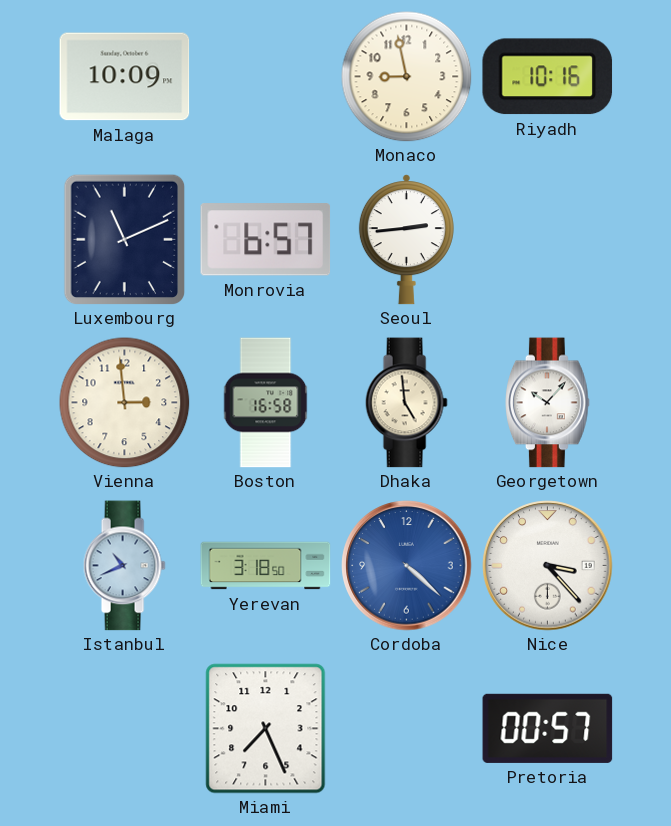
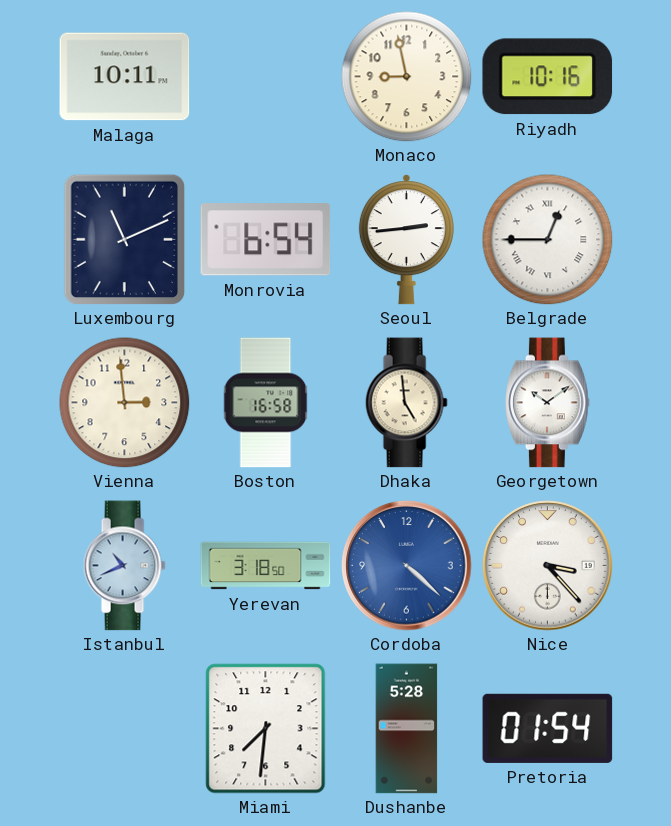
Malaga: 10:09 -> 10:11 (125, 77)
Monrovia: 6:57 -> 6:54 (266, 240)
Belgrade: none -> 12:45 (548, 240)
Georgetown: 10:07 -> 10:09 (548, 403)
Miami: 7:26 -> 7:31 (266, 729)
Dushanbe: none -> 5:28 (407, 729)
Pretoria: 00:57 -> 01:54 (548, 728)
